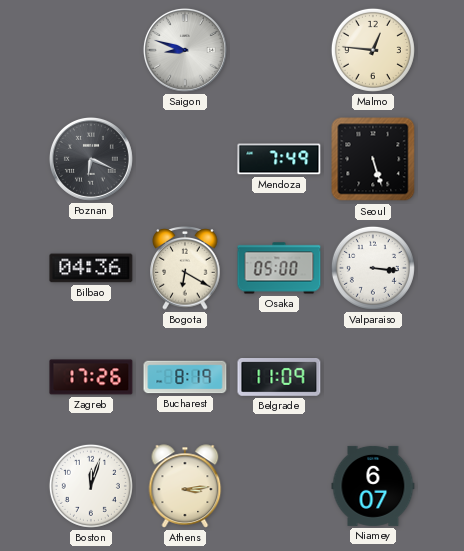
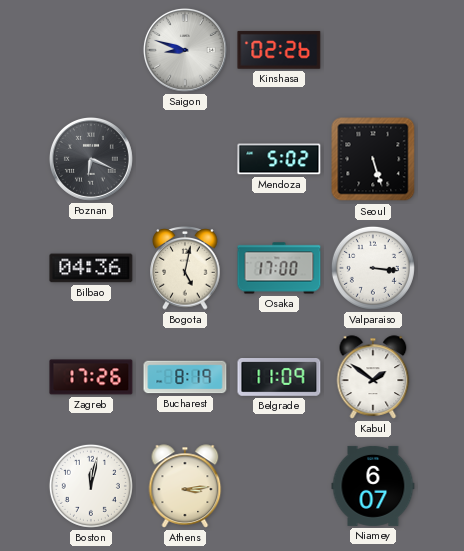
Kinshasa: none -> 02:26 (279, 50)
Malmo: 12:46 -> none (373, 50)
Mendoza: 7:49 -> 5:02 (279, 159)
Bogota: 6:20 -> 5:02 (185, 269)
Osaka: 05:00 -> 17:00 (279, 268)
Kabul: none -> 1:51 (373, 377)
Boston: 12:03 -> 12:02 (91, 486)
